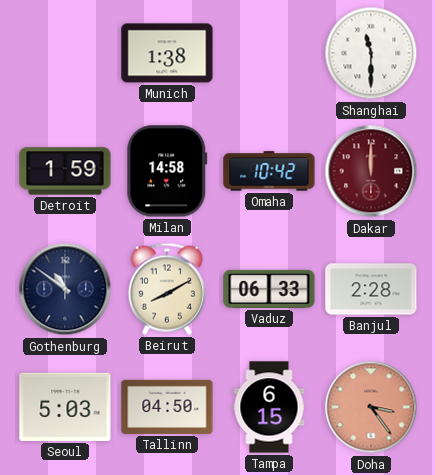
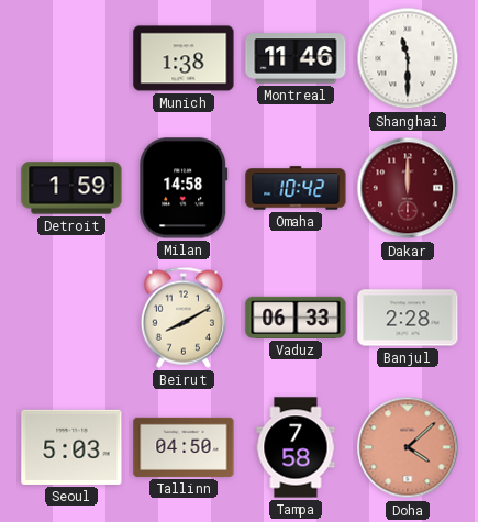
Montreal: none -> 11:46 (296, 58)
Gothenburg: 10:51 -> none (65, 289)
Tampa: 6:15 -> 7:58 (296, 447)
Doha: 3:24 -> 4:08 (408, 447)
